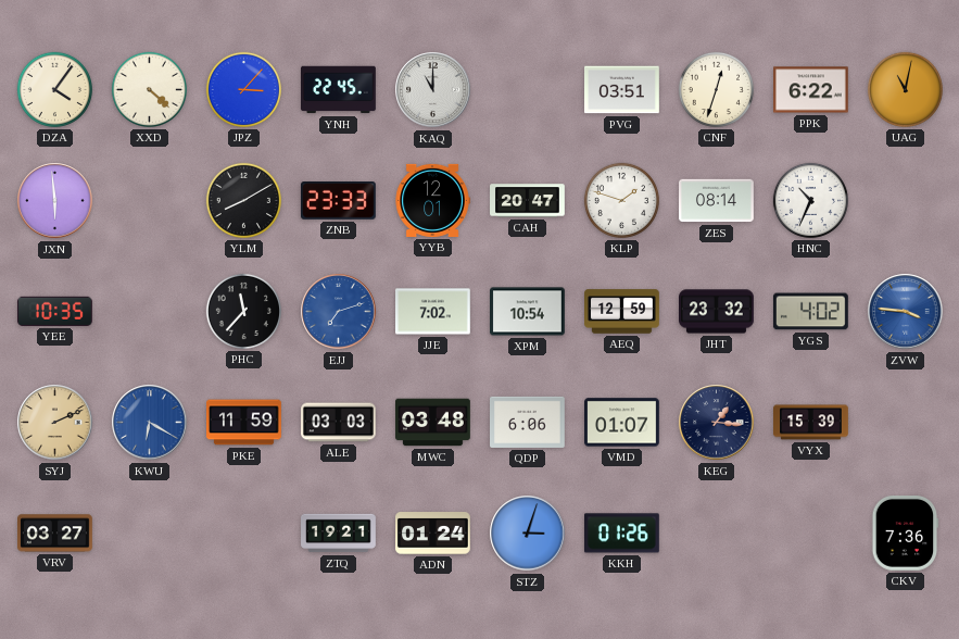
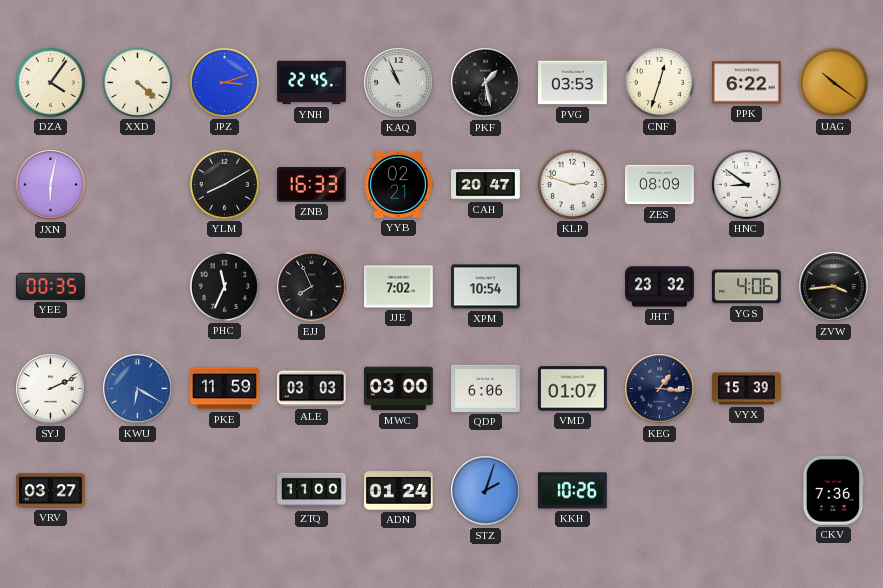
JPZ: 3:07 -> 3:12 (224, 82)
KAQ: 11:00 -> 10:56 (399, 83)
PKF: none -> 1:28 (486, 83)
PVG: 03:51 -> 03:53 (573, 83)
UAG: 11:02 -> 10:21 (833, 82)
JXN: 5:59 -> 6:02 (51, 185)
ZNB: 23:33 -> 16:33 (311, 185)
YYB: 12:01 -> 02:21 (398, 184)
KLP: 1:48 -> 2:48 (572, 184)
ZES: 08:14 -> 08:09 (660, 185)
HNC: 10:34 -> 8:51 (746, 184)
YEE: 10:35 -> 00:35 (50, 286)
PHC: 11:37 -> 11:34 (224, 286)
EJJ: 7:12 -> 7:56 (312, 287)
EJJ dial: blue -> black (312, 287)
AEQ: 12:59 -> none (622, 312)
YGS: 4:02 -> 4:06 (747, 287)
ZVW: 3:46 -> 3:44 (834, 287)
ZVW dial: blue -> black (834, 287)
SYJ dial: champagne -> white (51, 389)
MWC: 03:48 -> 03:00 (399, 389)
ZTQ: 19:21 -> 11:00 (312, 491)
STZ: 3:03 -> 2:03 (486, 491)
KKH: 01:26 -> 10:26 (572, 491)
